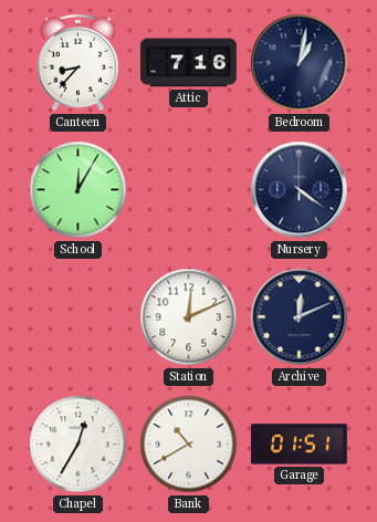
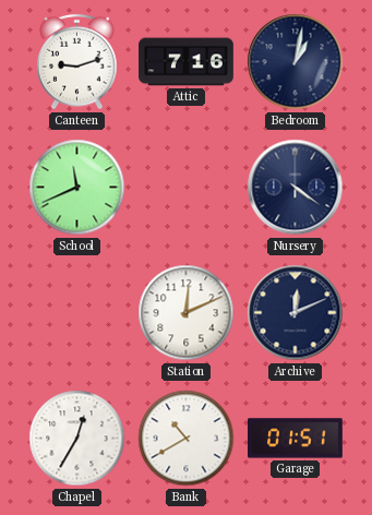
Canteen: 8:37 -> 9:12 (77, 62)
School: 12:05 -> 11:41 (77, 188)
